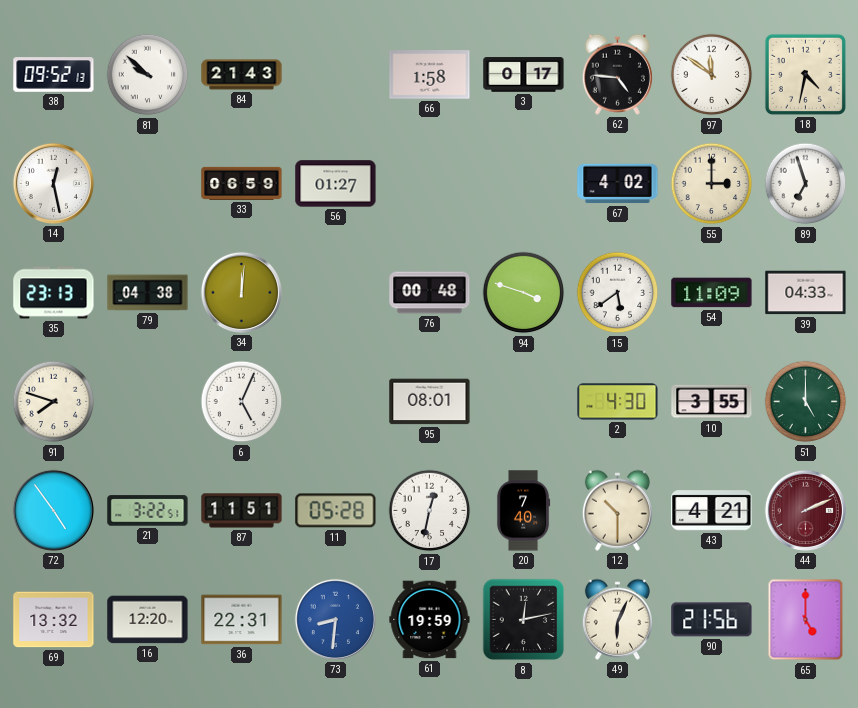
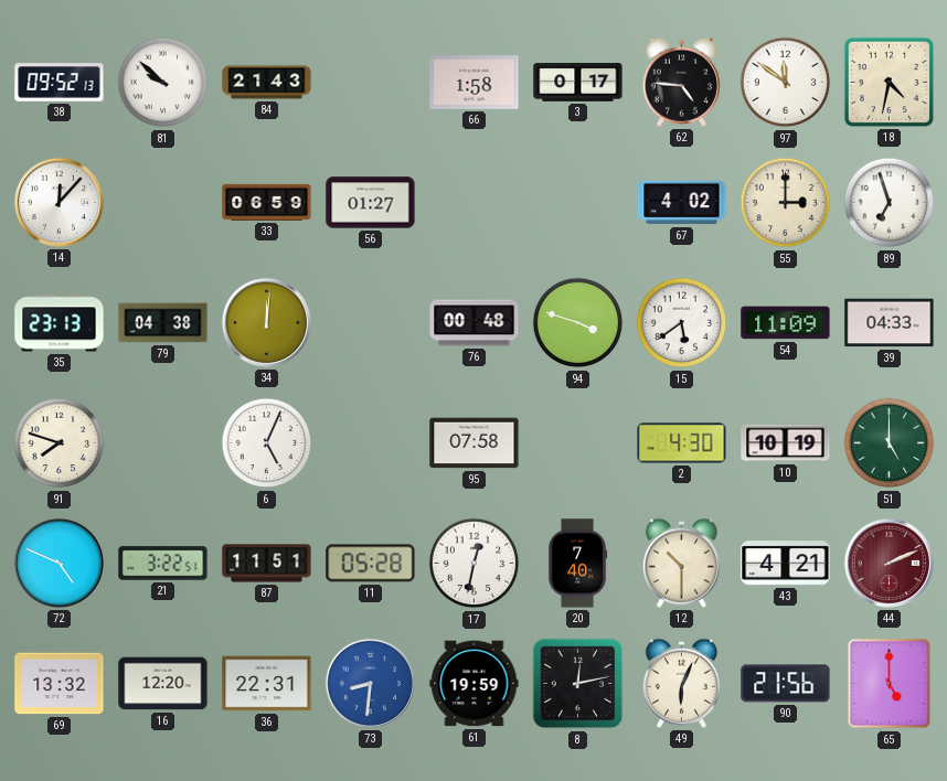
14: 12:28 -> 12:07 (58, 202)
95: 08:01 -> 07:58 (475, 443)
10: 3:55 -> 10:19 (786, 443)
72: 4:54 -> 4:49 (58, 563)
